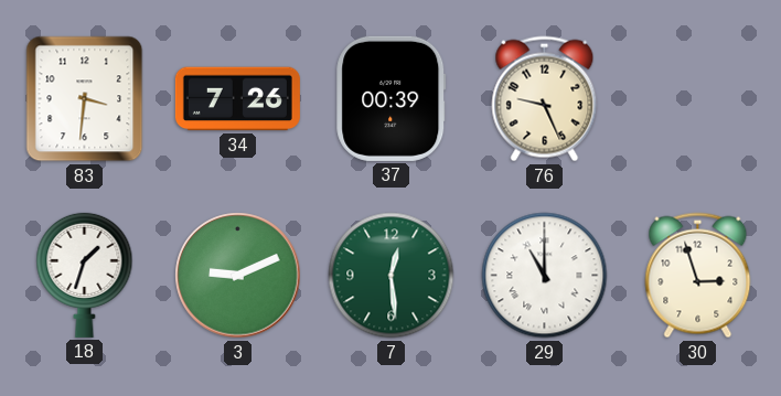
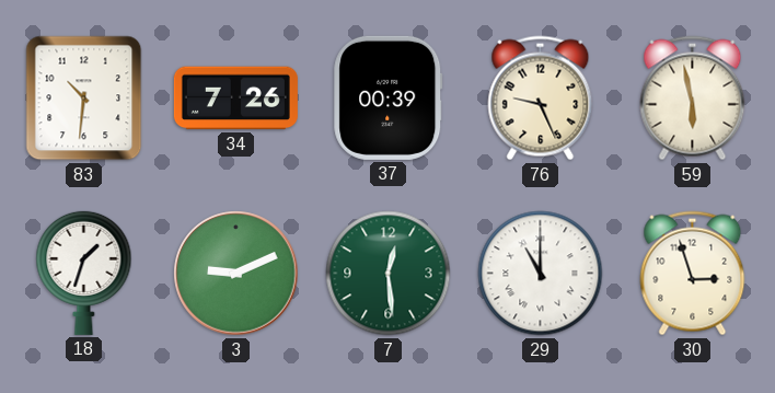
83: 3:31 -> 10:31 (84, 99)
59: none -> 5:58 (693, 99)
